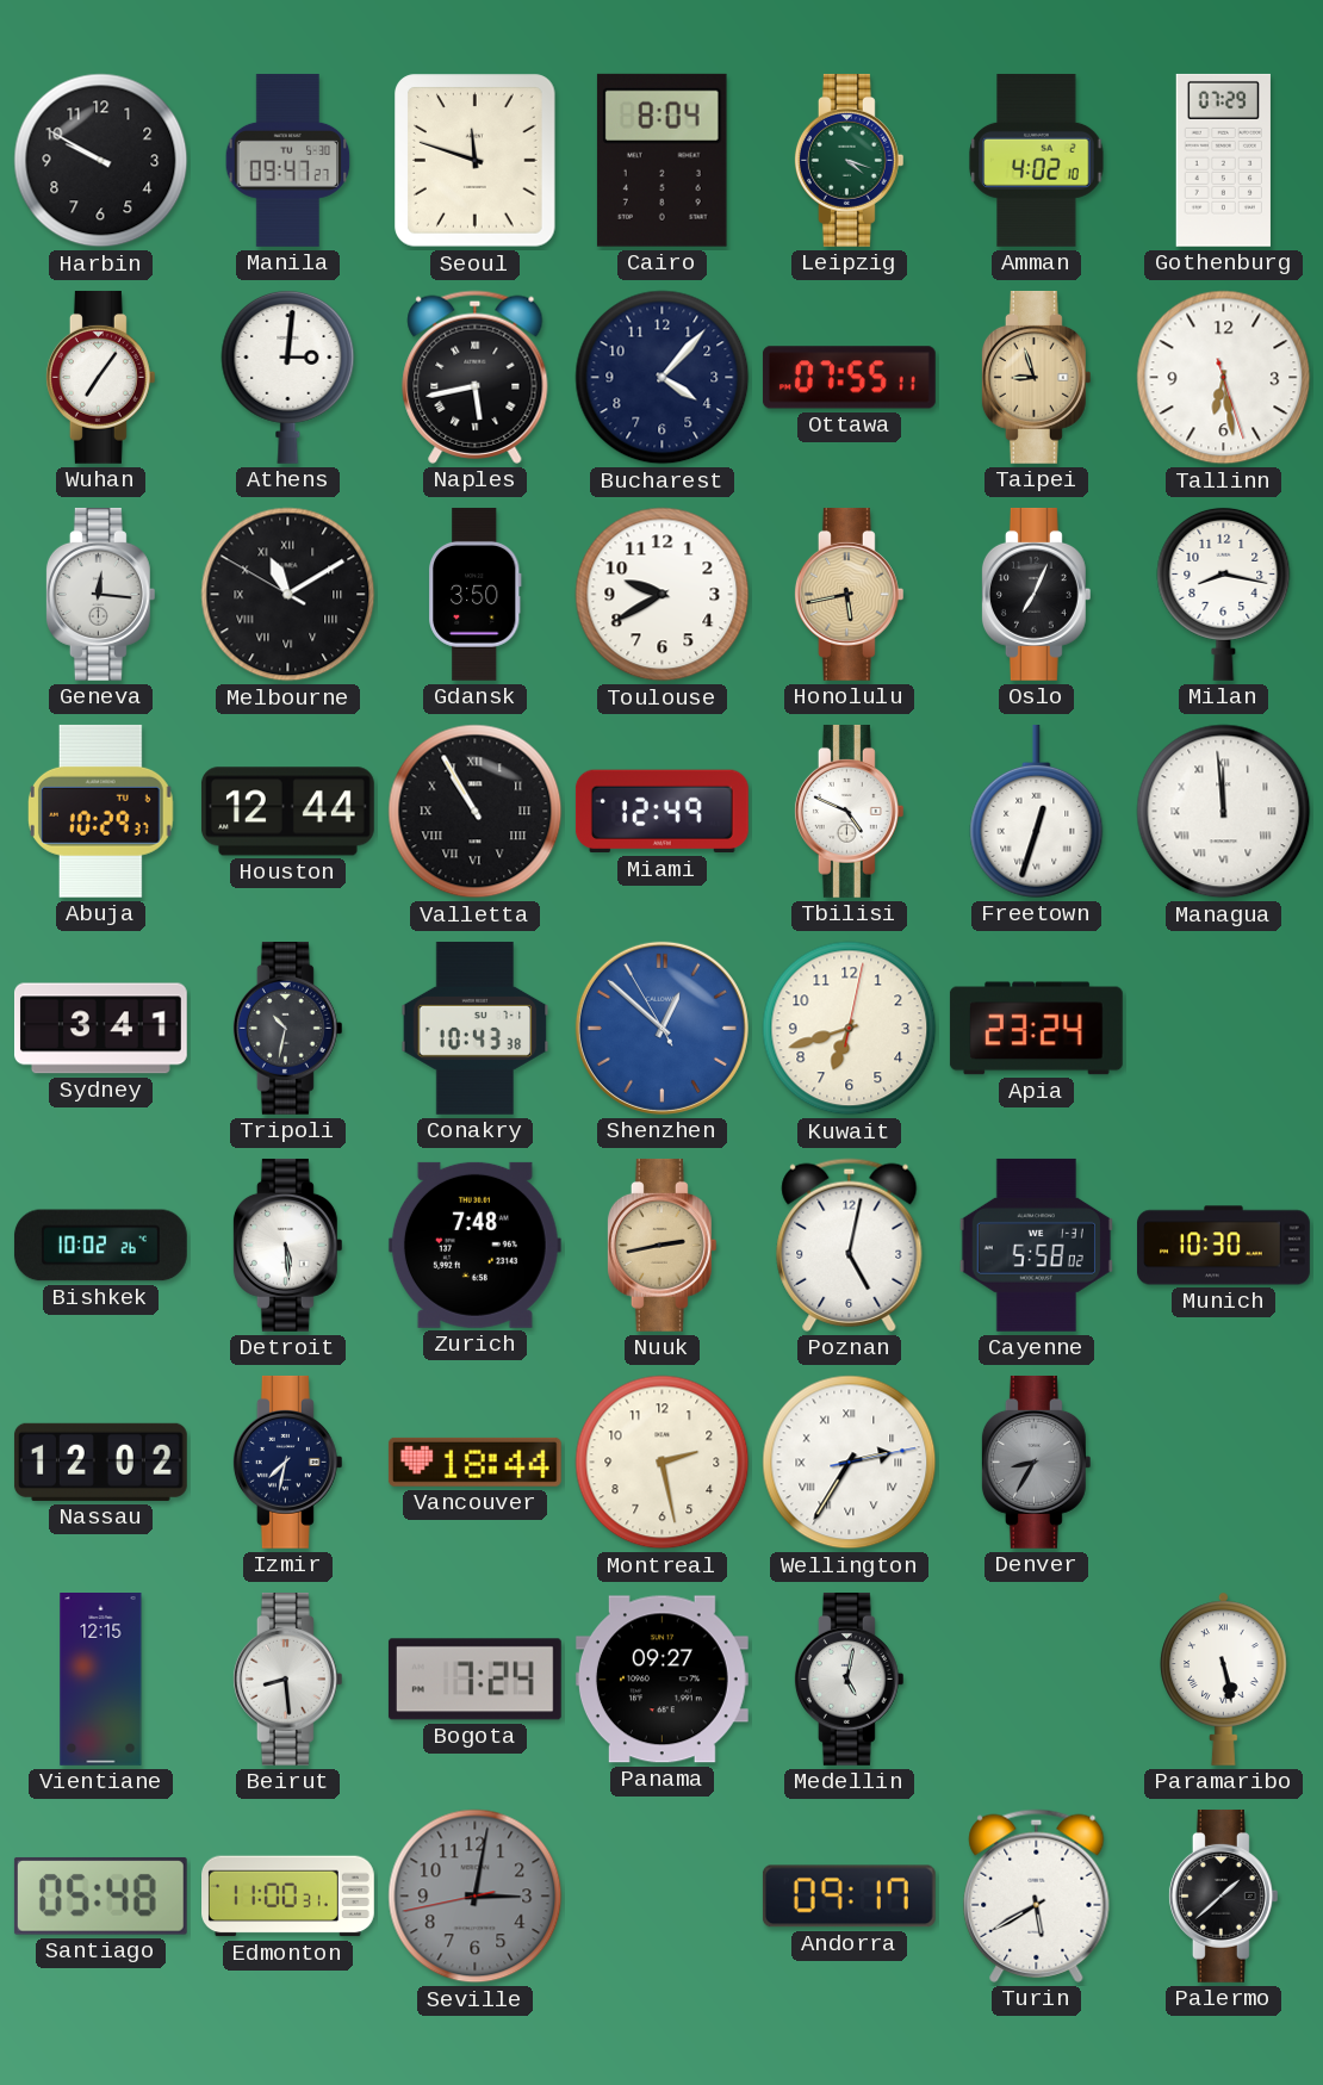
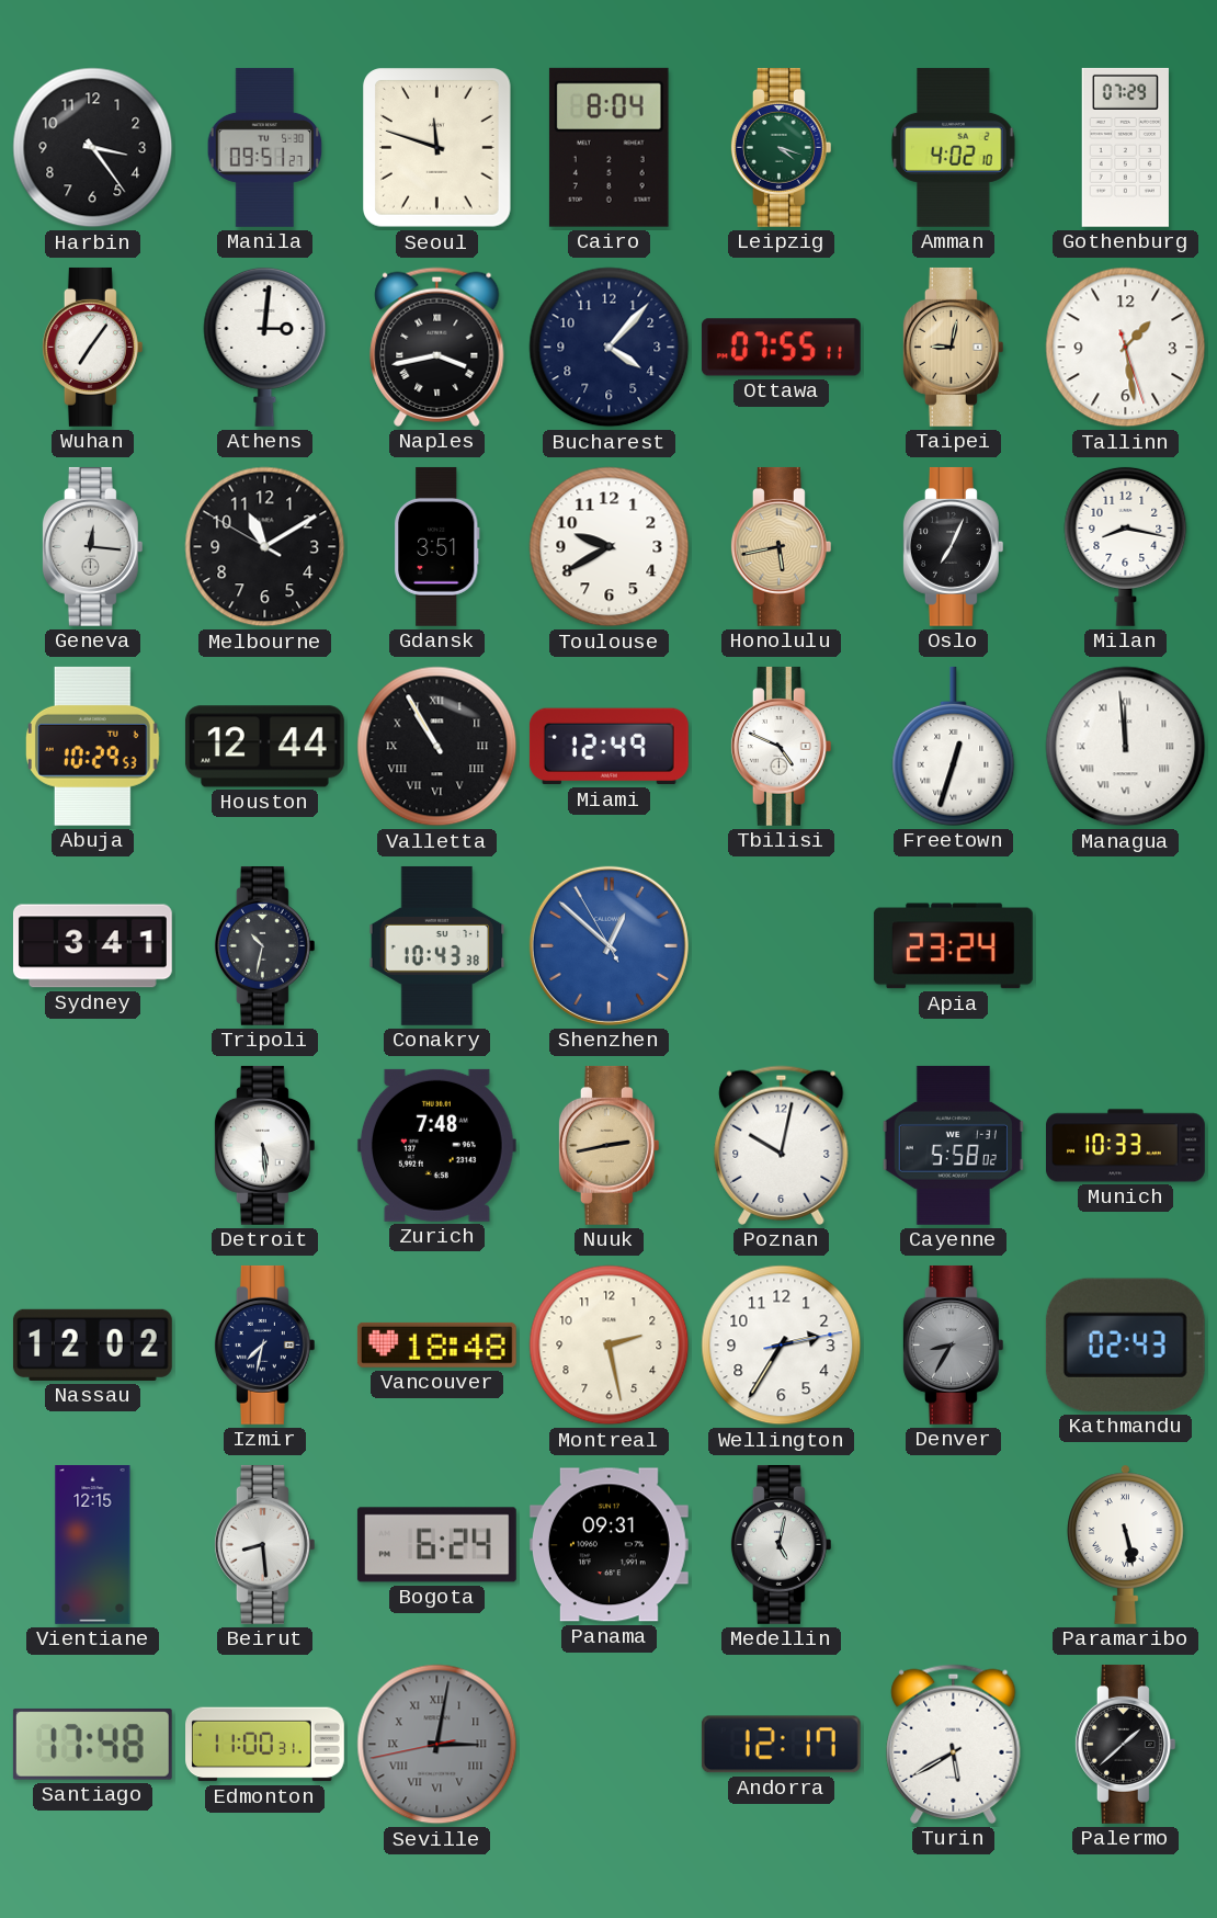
Harbin: 9:50 -> 3:24 (93, 148)
Manila: 09:47 -> 09:51 (265, 147)
Naples: 5:43 -> 3:43 (437, 347)
Taipei: 8:57 -> 9:02 (953, 347)
Tallinn: 6:28 -> 1:28 (1126, 348)
Melbourne numerals: Roman -> Arabic (265, 547)
Gdansk: 3:50 -> 3:51 (437, 546)
Abuja: 10:29:37 -> 10:29:53 (92, 746)
Kuwait: 6:42 -> none (850, 1029)
Bishkek: 10:02 -> none (100, 1246)
Poznan: 5:02 -> 10:02 (782, 1145)
Munich: 10:30 -> 10:33 (1126, 1146)
Vancouver: 18:44 -> 18:48 (436, 1344)
Wellington numerals: Roman -> Arabic (782, 1346)
Kathmandu: none -> 02:43 (1125, 1344)
Bogota: 7:24 -> 6:24 (436, 1545)
Panama: 09:27 -> 09:31 (608, 1545)
Santiago: 05:48 -> 17:48 (92, 1745)
Seville numerals: Arabic -> Roman (437, 1745)
Andorra: 09:17 -> 12:17 (781, 1745)
